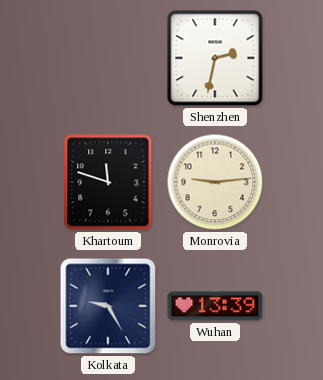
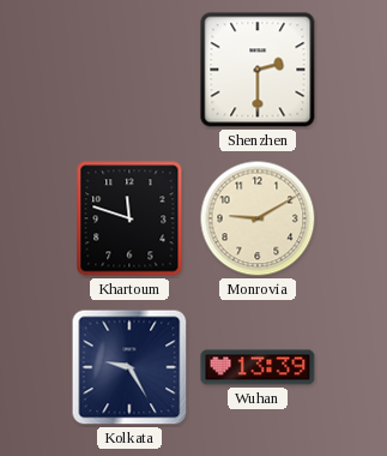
Shenzhen: 2:32 -> 2:30 (258, 70)
Monrovia: 9:14 -> 9:10 (258, 218)
